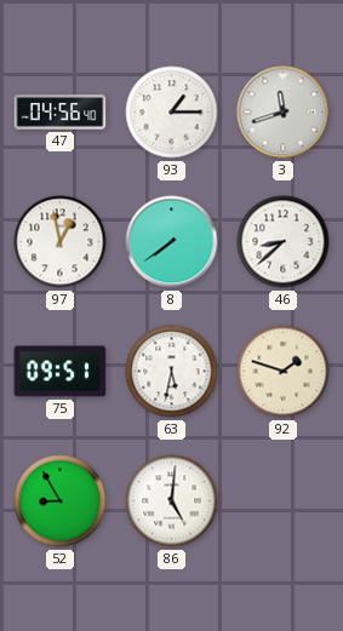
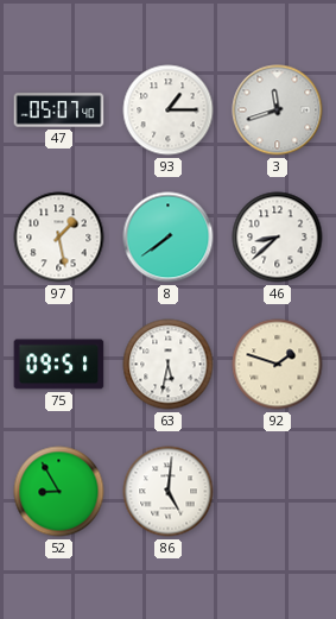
47: 04:56 -> 05:07 (59, 110)
97: 12:58 -> 1:28 (59, 238)
